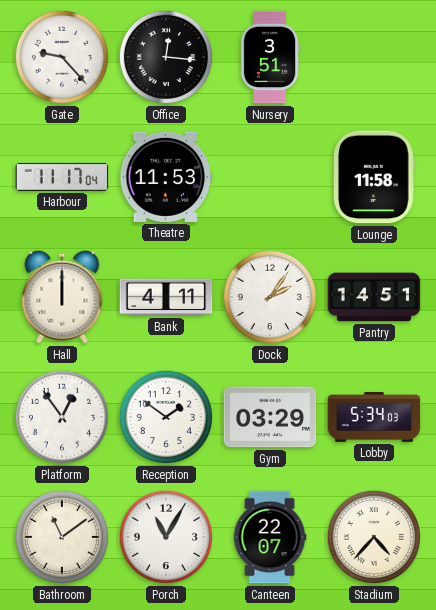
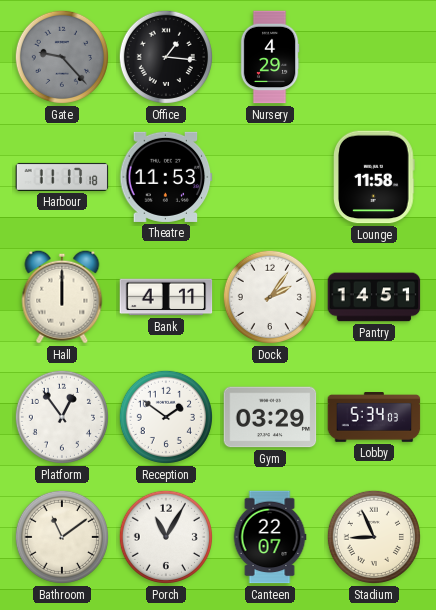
Gate dial: white -> grey (62, 57)
Office: 12:16 -> 1:16 (166, 57)
Nursery: 3:51 -> 4:29 (270, 57)
Harbour: 11:17:04 -> 11:17:18 (62, 177)
Stadium: 4:37 -> 8:56 (374, 537)
